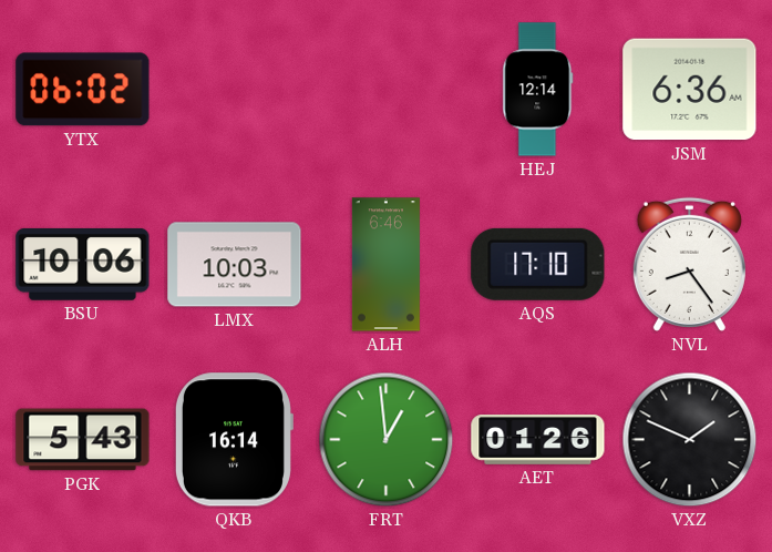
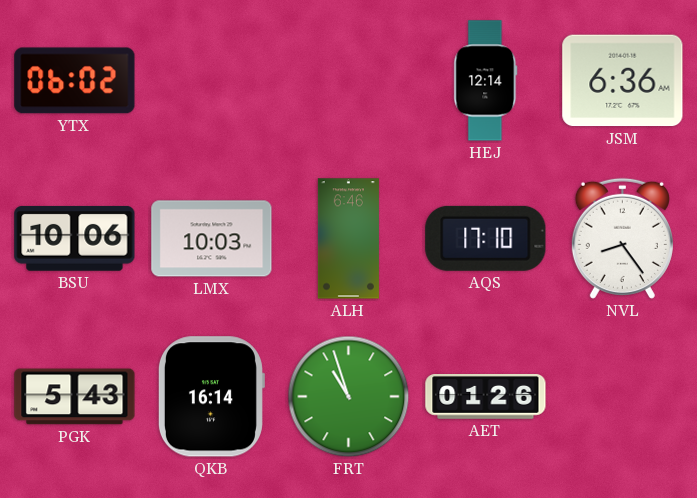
FRT: 12:59 -> 10:57 (349, 397)
VXZ: 1:49 -> none (690, 440)
